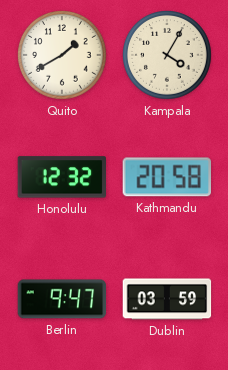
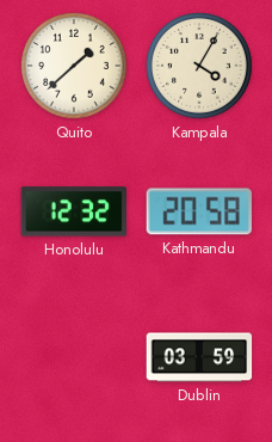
Quito: 1:40 -> 1:38 (75, 67)
Berlin: 9:47 -> none (62, 299)
